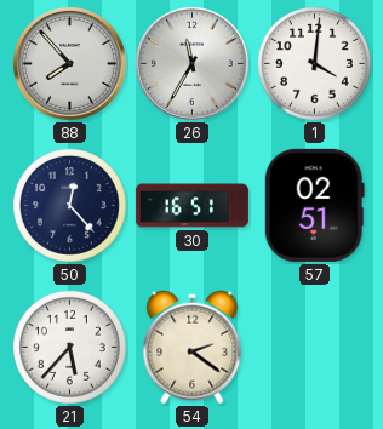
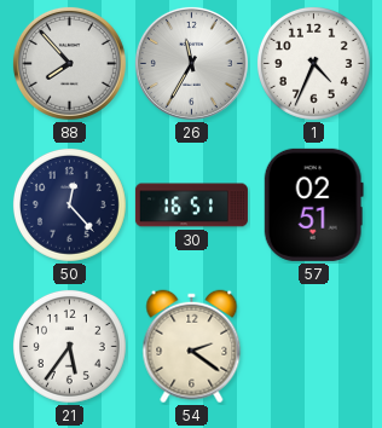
1: 4:01 -> 4:34 (313, 63)
21: 5:37 -> 5:36 (69, 346)
